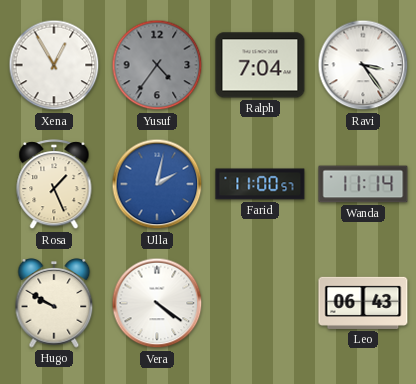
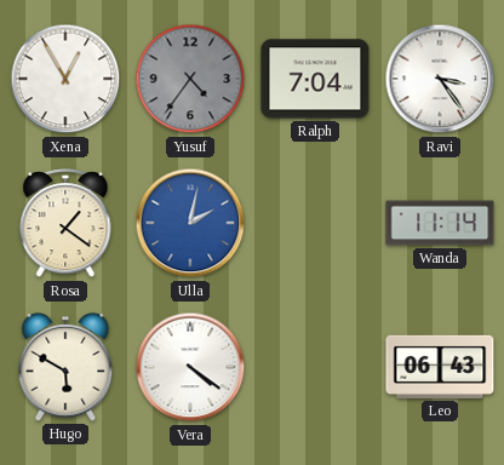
Rosa: 1:26 -> 1:21 (65, 224)
Farid: 11:00 -> none (260, 184)
Hugo: 9:50 -> 5:50 (65, 367)
